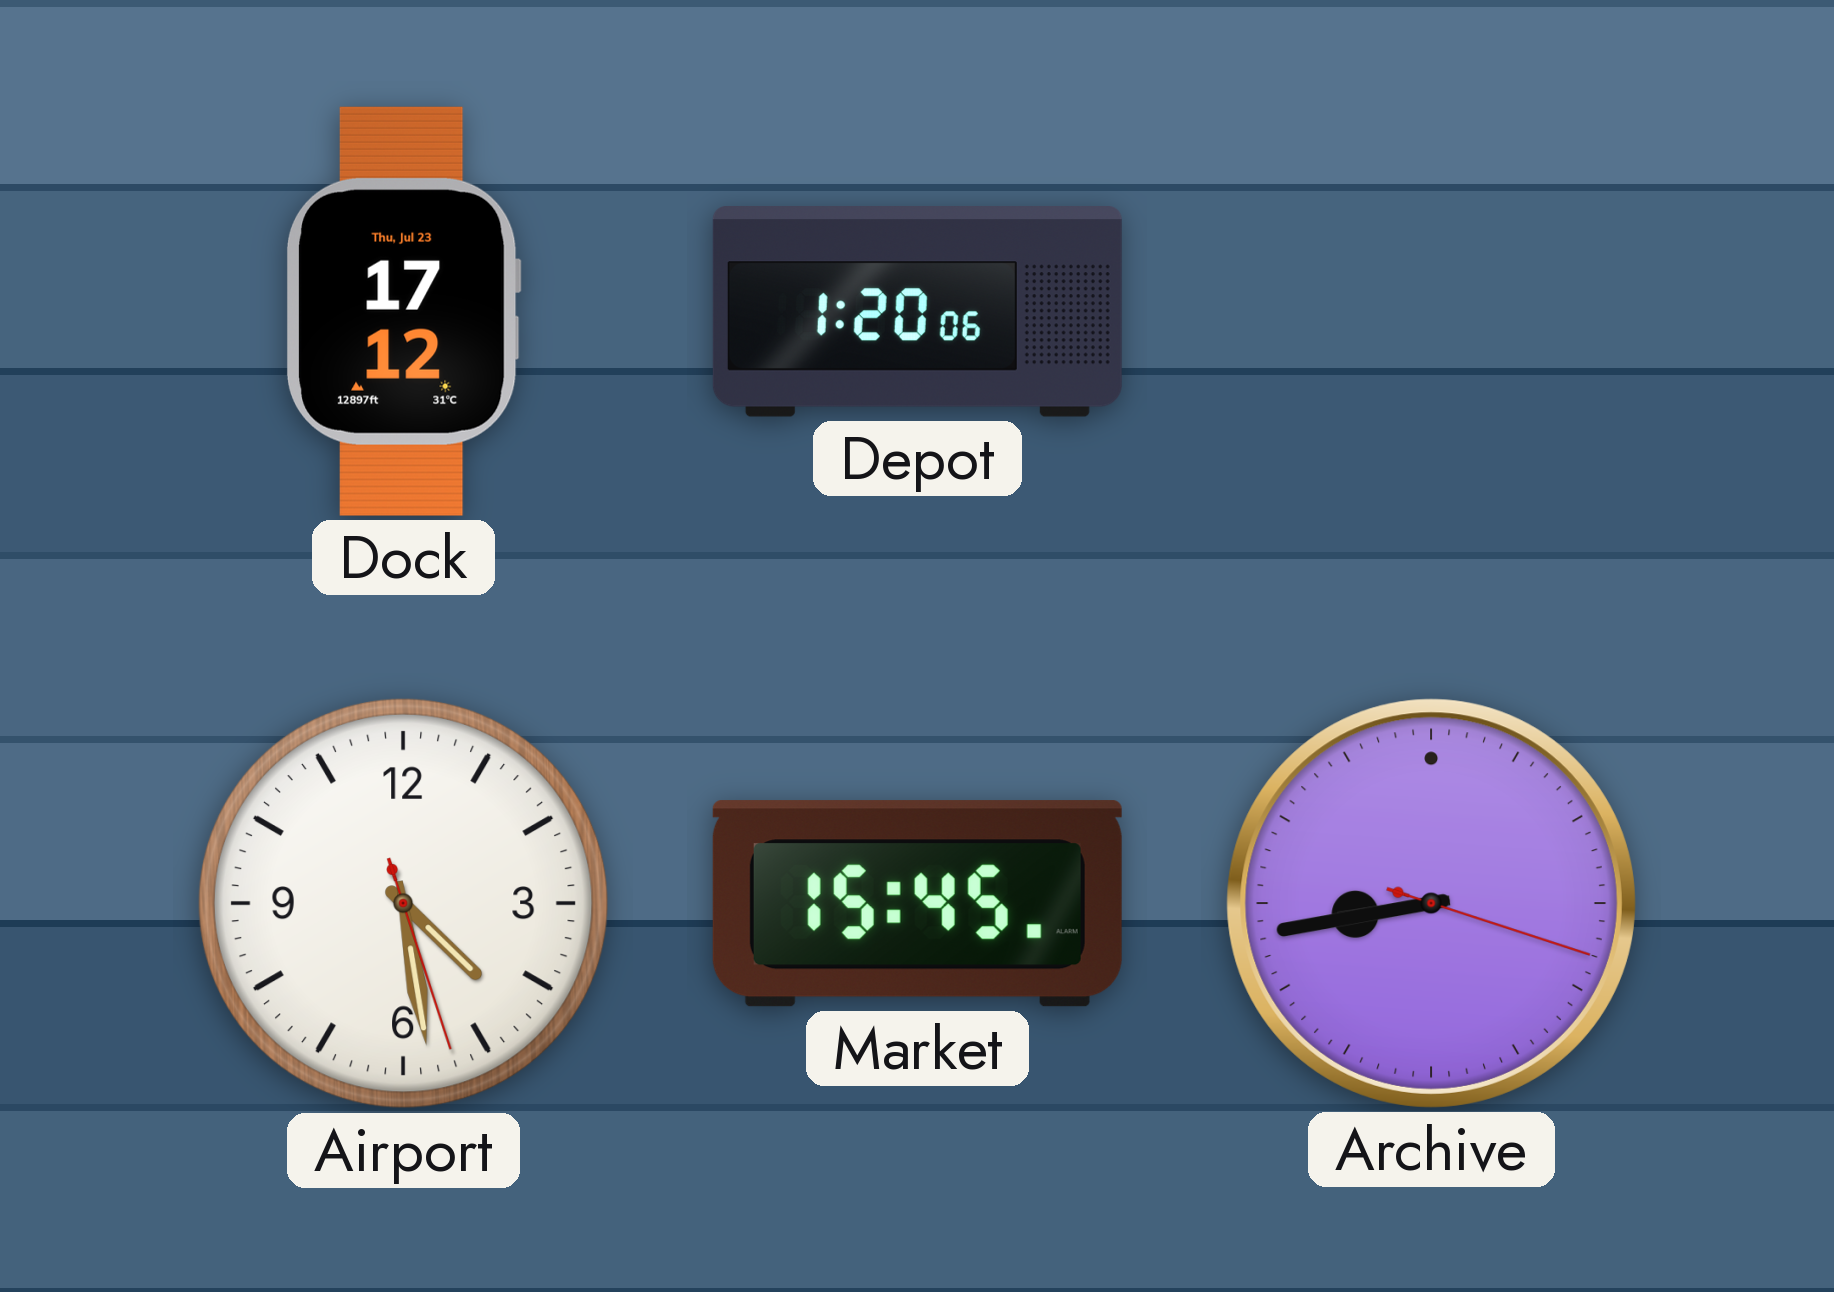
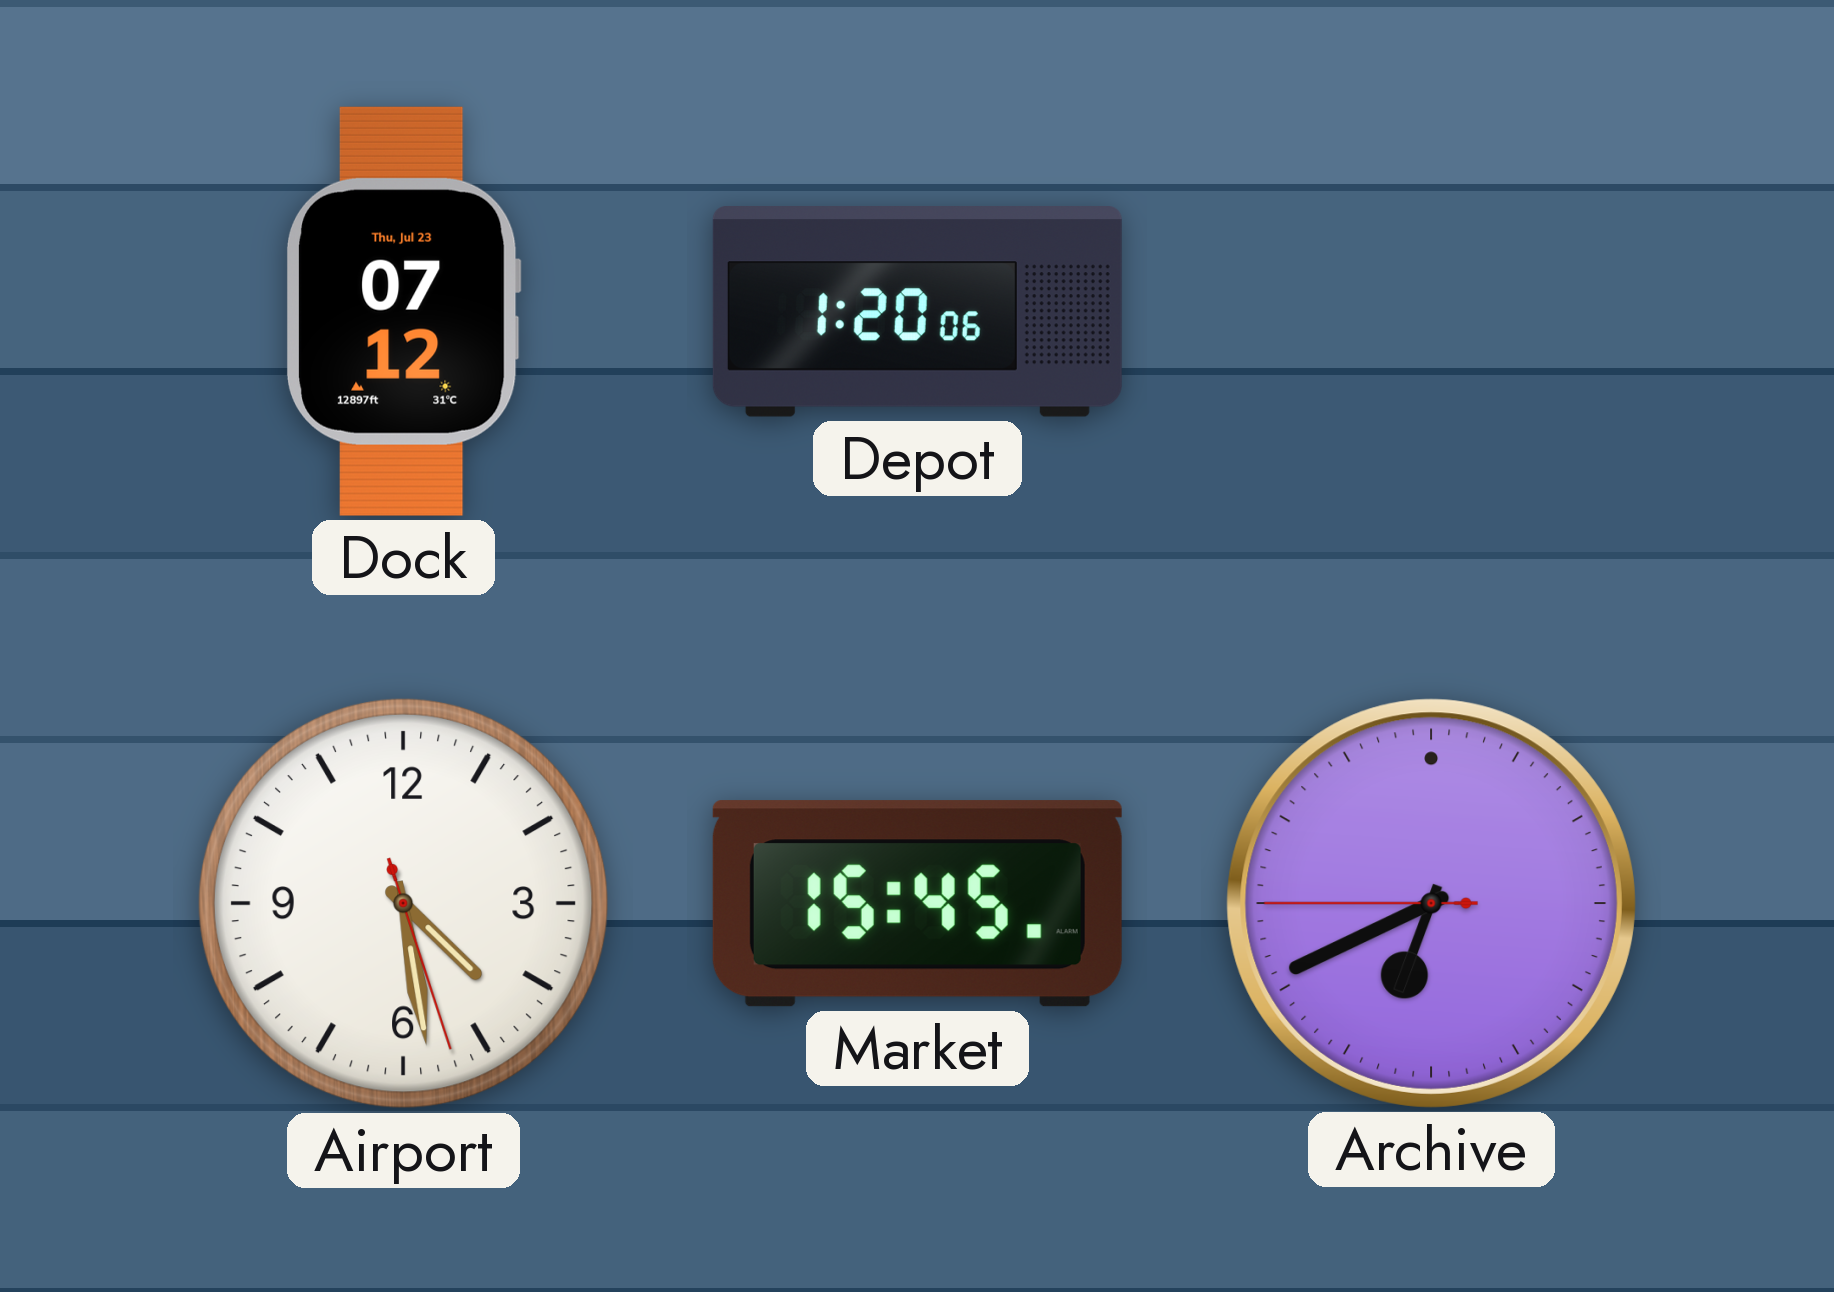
Dock: 17:12 -> 07:12 (404, 311)
Archive: 8:43 -> 6:40 (1431, 903)
